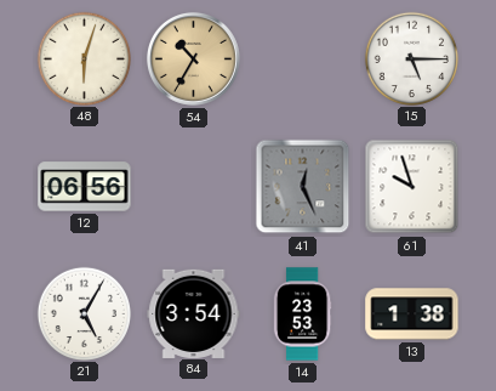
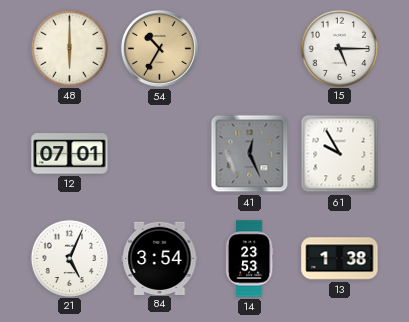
48: 6:03 -> 6:00 (69, 48)
12: 06:56 -> 07:01 (70, 154)
61: 9:57 -> 9:55 (340, 154)
21: 5:05 -> 5:04 (69, 258)
